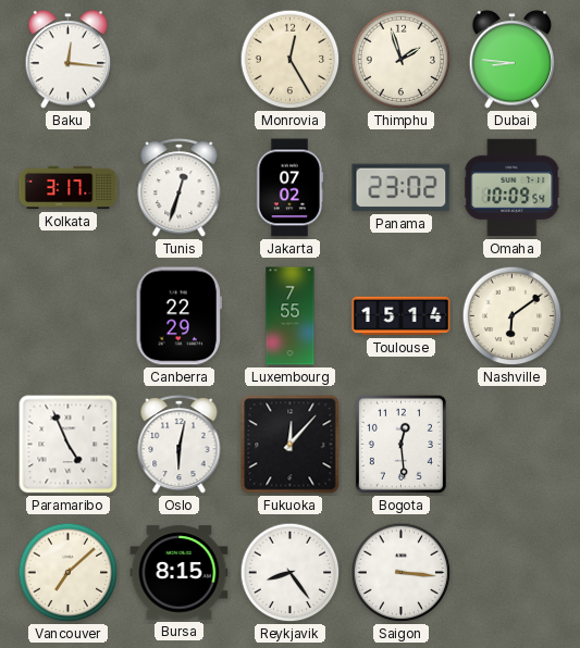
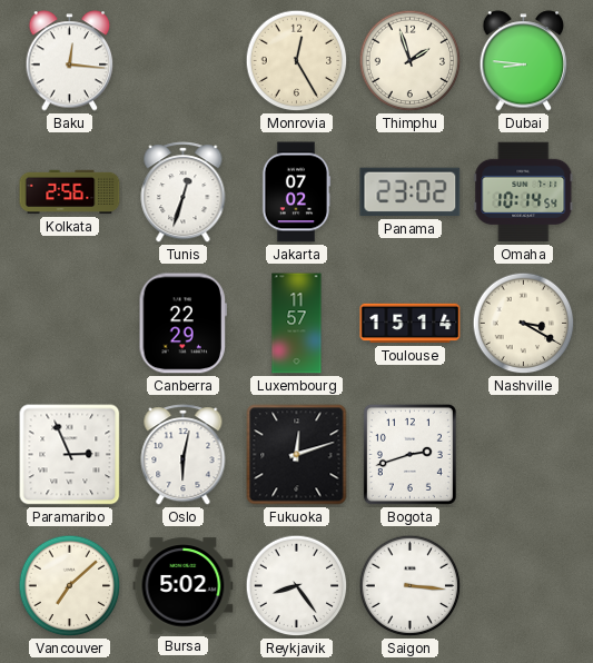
Kolkata: 3:17 -> 2:56 (70, 192)
Omaha: 10:09 -> 10:14 (524, 192)
Luxembourg: 7:55 -> 11:57 (297, 324)
Nashville: 6:09 -> 3:20 (524, 324)
Paramaribo: 4:56 -> 2:56 (70, 455)
Fukuoka: 12:07 -> 12:12 (297, 455)
Bogota: 12:29 -> 2:42 (409, 454)
Bursa: 8:15 -> 5:02 (184, 586)
